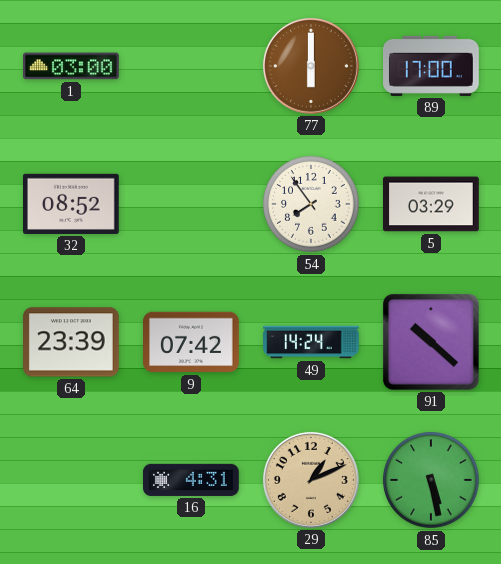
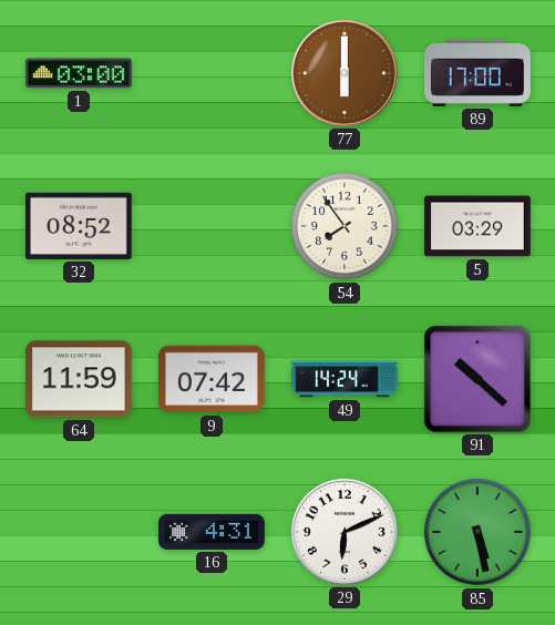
64: 23:39 -> 11:59 (80, 379)
29: 1:11 -> 6:11 (345, 532)
29 dial: champagne -> white (345, 532)
